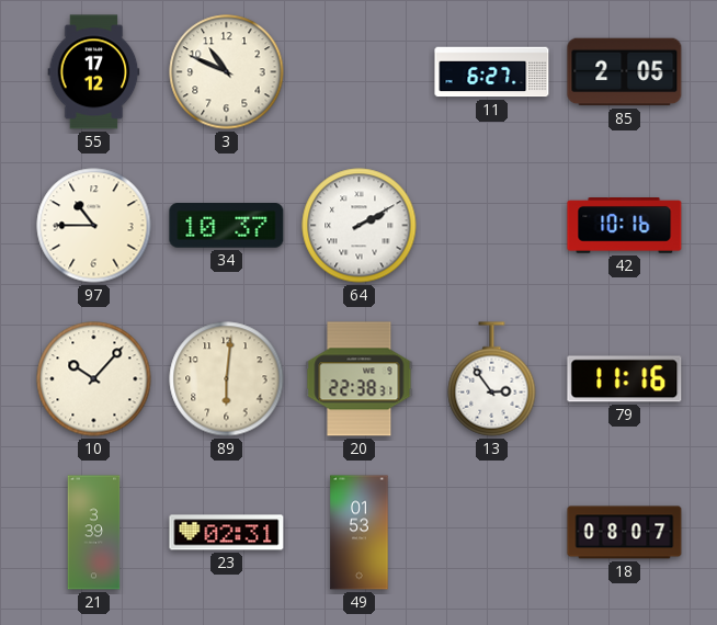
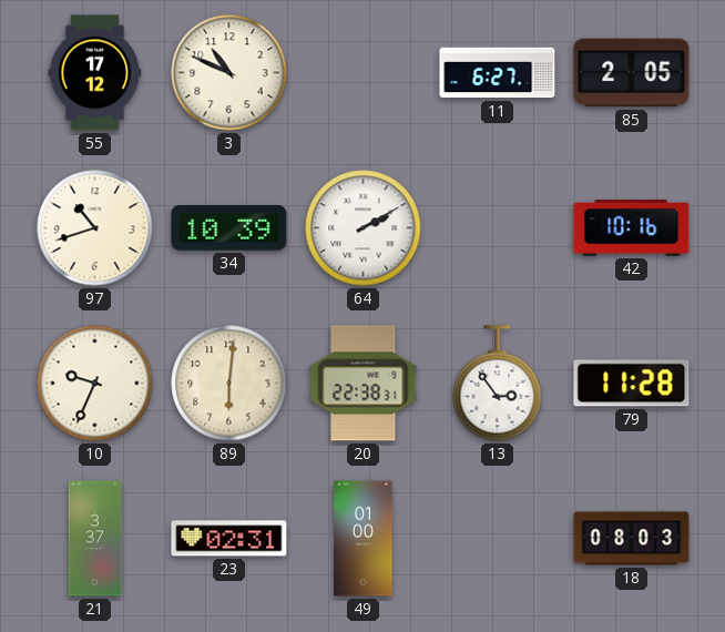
97: 10:45 -> 10:42 (95, 228)
34: 10:37 -> 10:39 (229, 228)
10: 10:07 -> 9:34 (95, 384)
79: 11:16 -> 11:28 (632, 384)
21: 3:39 -> 3:37 (95, 539)
49: 01:53 -> 01:00 (364, 539)
18: 08:07 -> 08:03 (632, 539)
